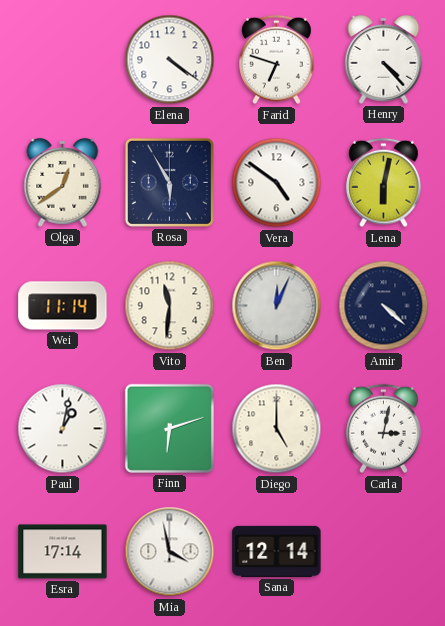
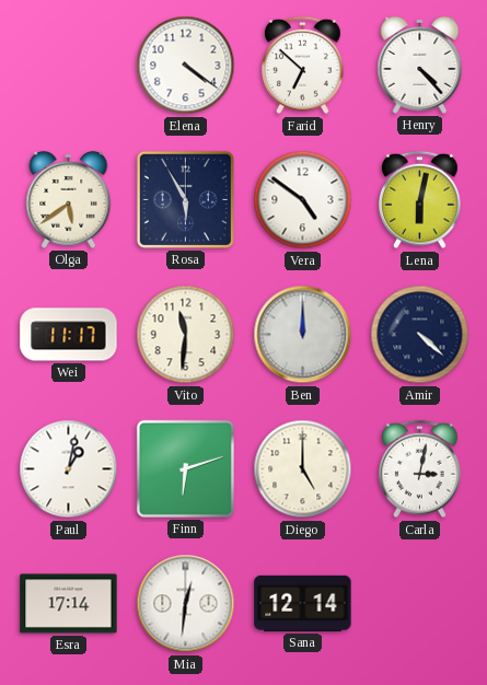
Farid: 6:48 -> 6:52 (303, 66)
Olga: 12:39 -> 5:39 (69, 199)
Wei: 11:14 -> 11:17 (69, 335)
Ben: 12:04 -> 12:00 (303, 335)
Mia: 3:58 -> 12:31 (186, 604)
